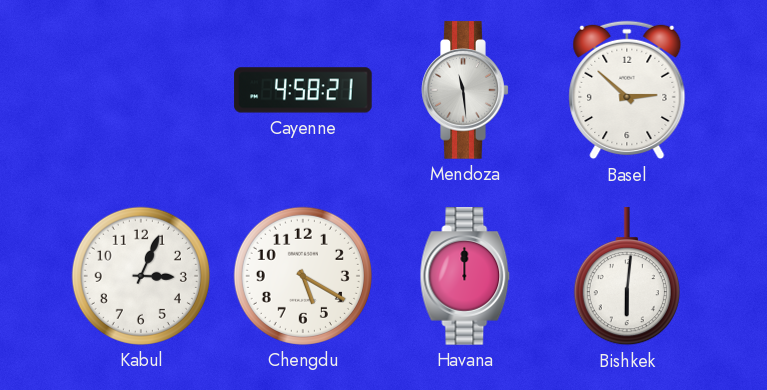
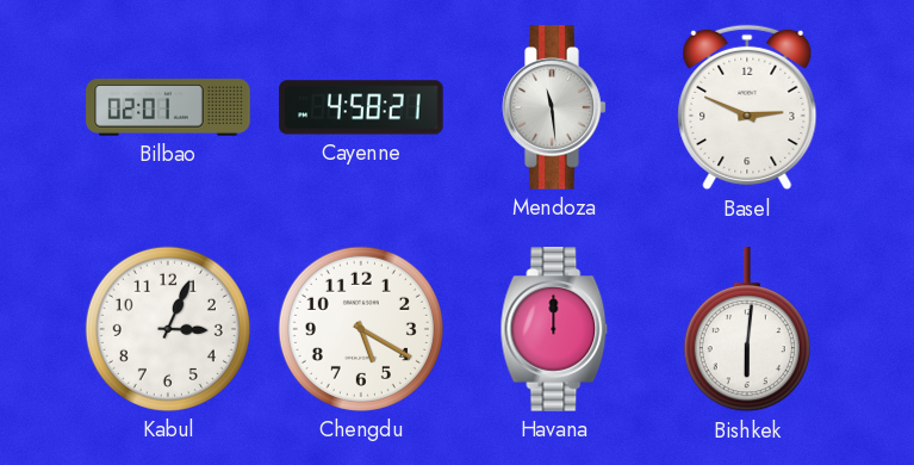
Bilbao: none -> 02:01 (168, 107)
Basel: 2:52 -> 2:49 (747, 107)
